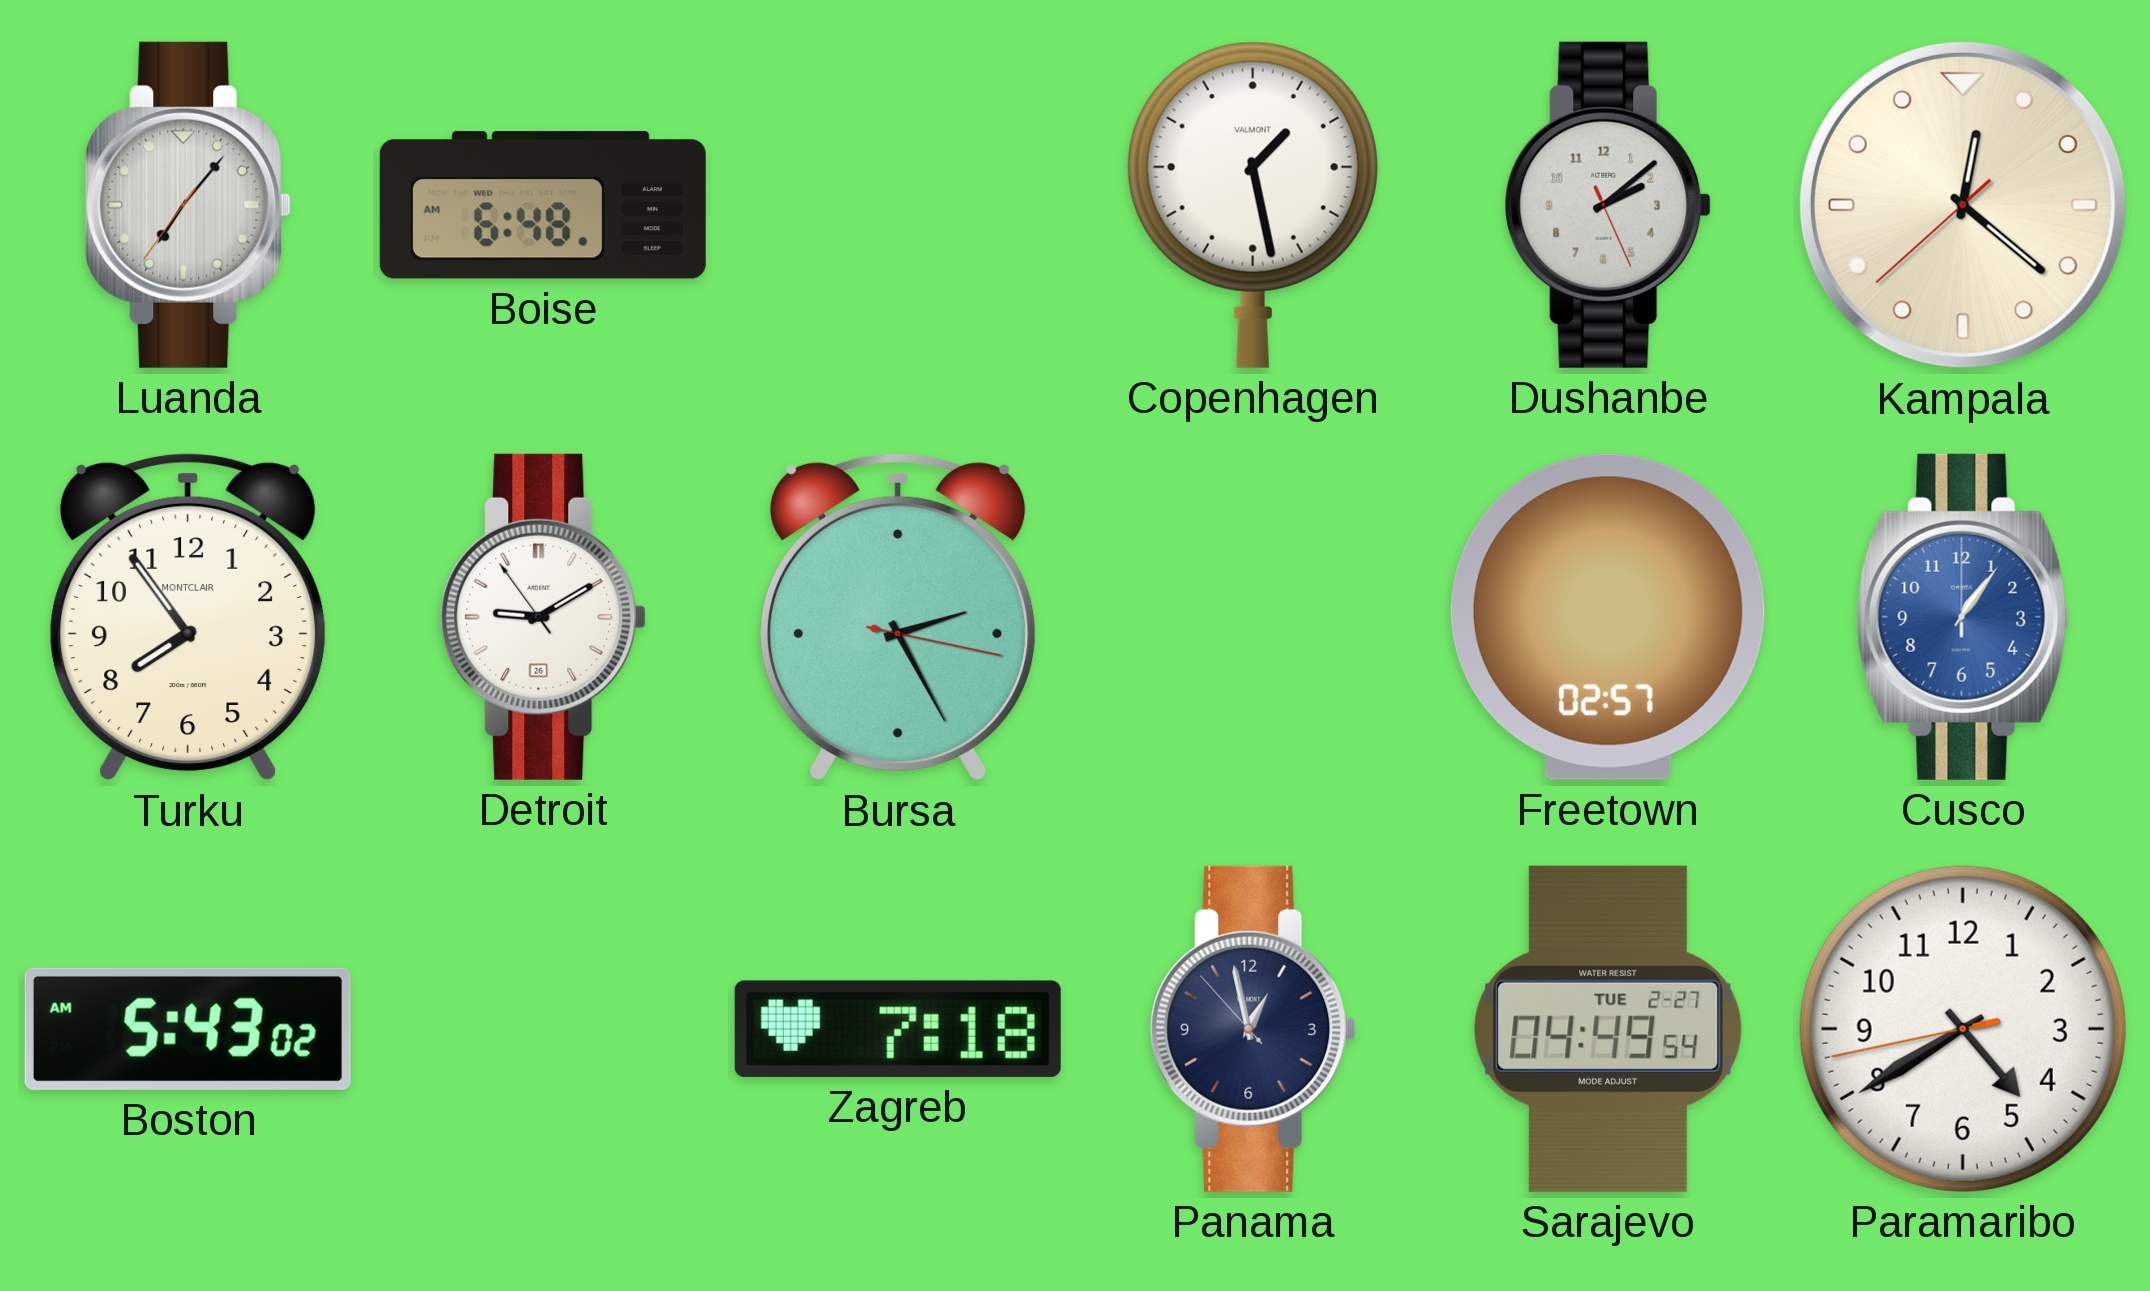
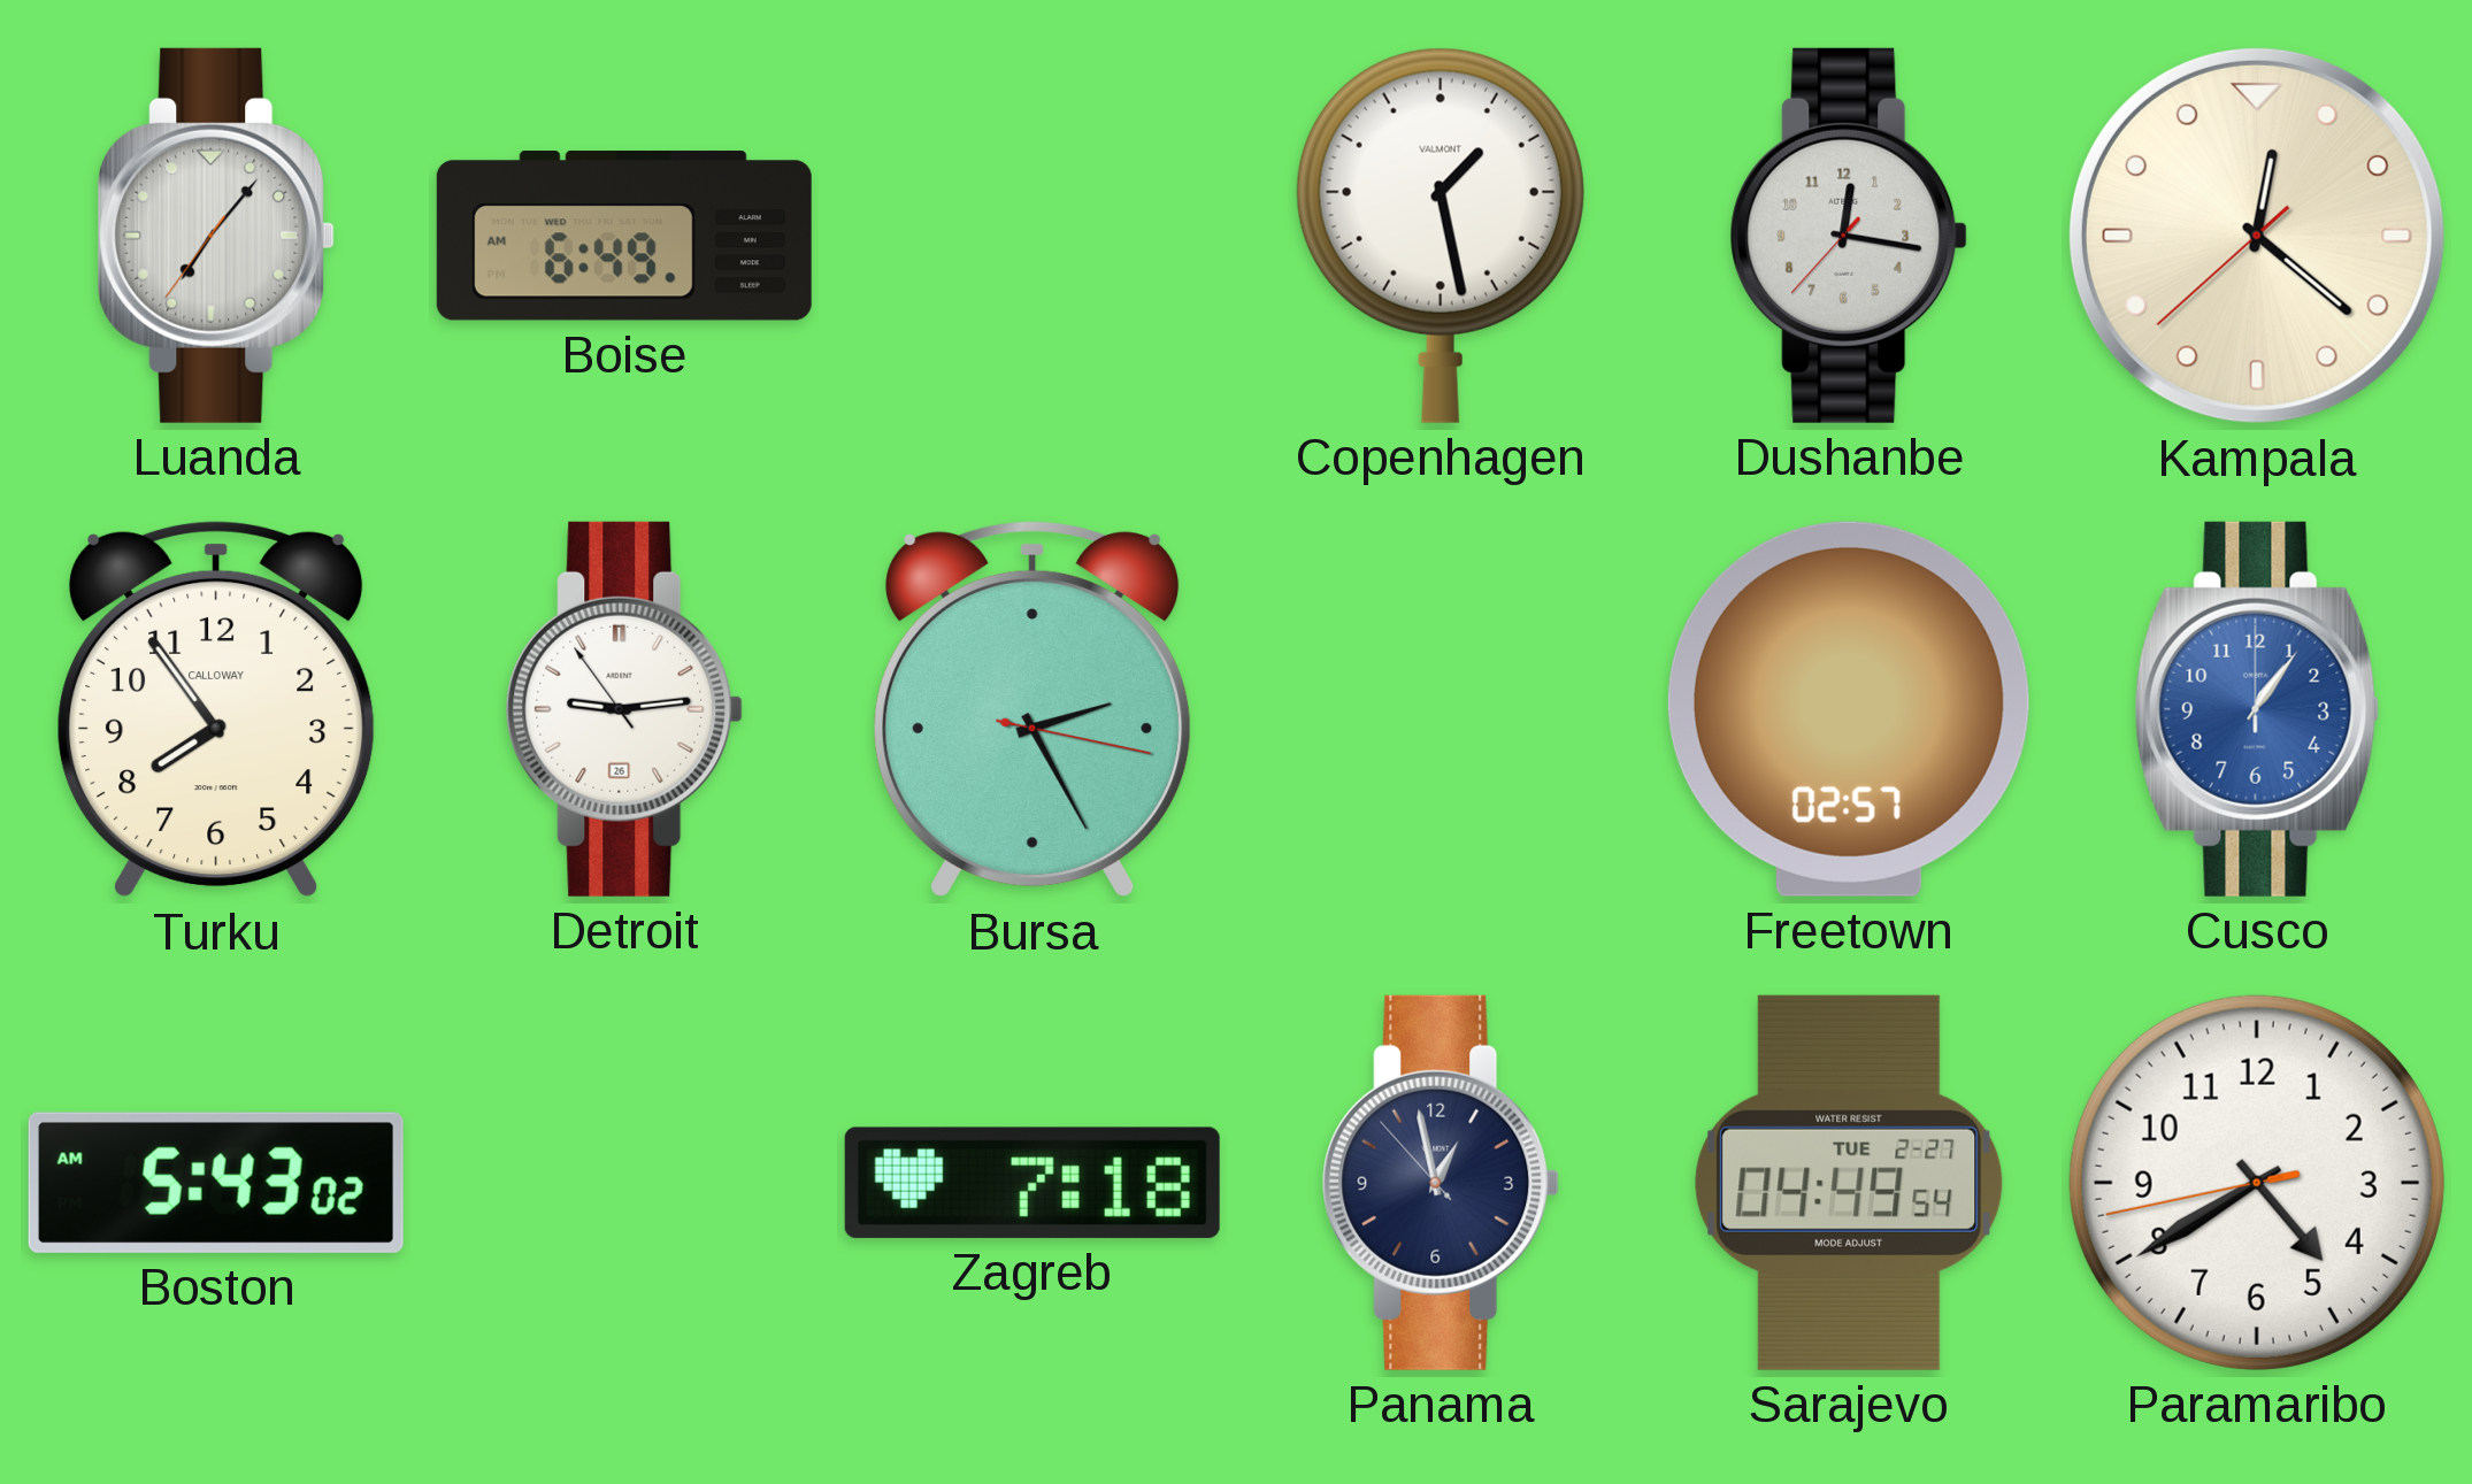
Boise: 6:48 -> 6:49 (624, 236)
Dushanbe: 2:08 -> 12:16 (1849, 236)
Turku brand: MONTCLAIR -> CALLOWAY (216, 709)
Detroit: 9:09 -> 9:13 (624, 709)
